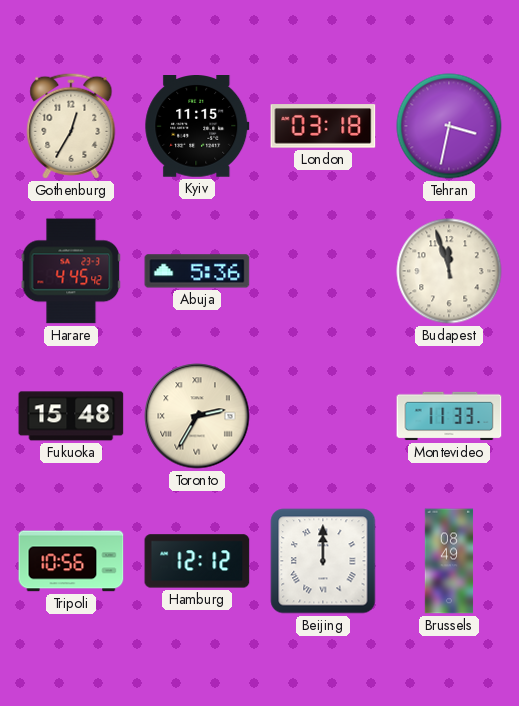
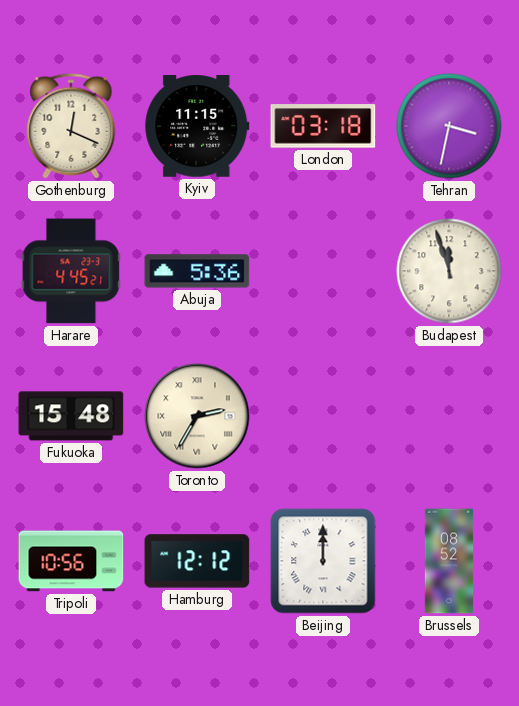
Gothenburg: 12:35 -> 12:19 (71, 126)
Harare: 4:45:42 -> 4:45:21 (71, 271)
Montevideo: 11:33 -> none (449, 416)
Brussels: 08:49 -> 08:52 (449, 561)
